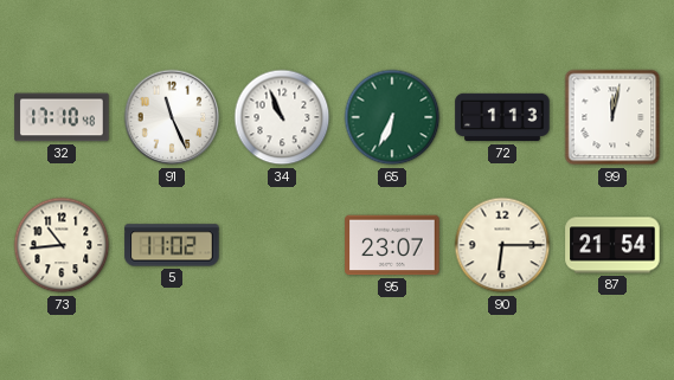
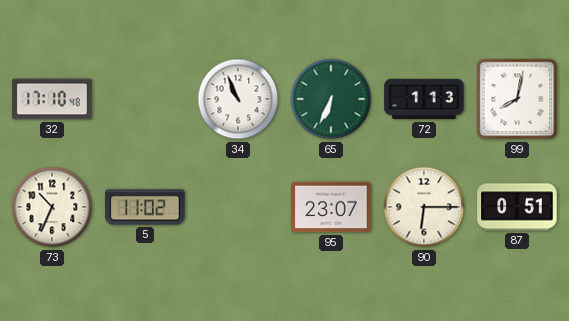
91: 11:26 -> none (172, 117)
99: 12:02 -> 8:02 (517, 99)
73: 10:44 -> 10:34 (52, 207)
87: 21:54 -> 0:51 (517, 207)
